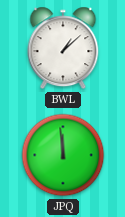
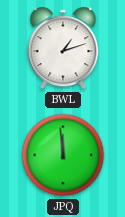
BWL: 1:08 -> 1:12 (63, 48)
